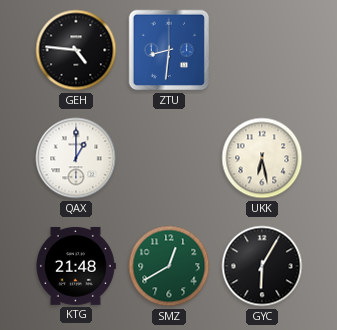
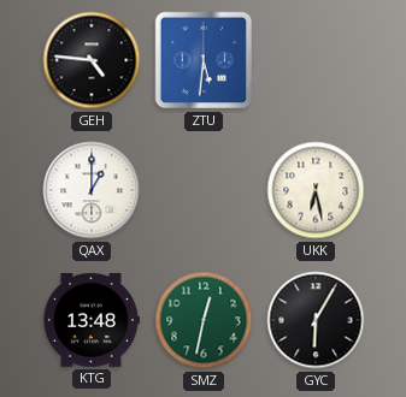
ZTU: 8:31 -> 5:31 (204, 60)
KTG: 21:48 -> 13:48 (90, 320)
SMZ: 12:40 -> 12:32 (204, 320)
